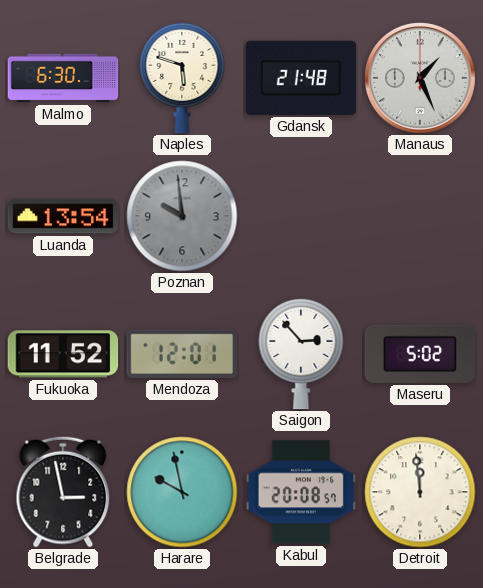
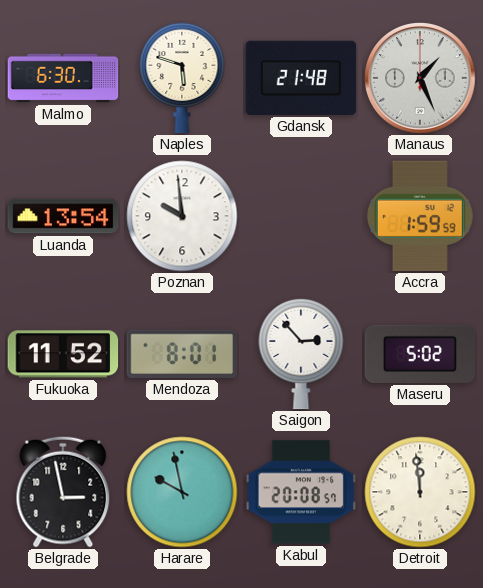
Poznan dial: grey -> white (182, 216)
Accra: none -> 1:59 (420, 216)
Mendoza: 12:01 -> 8:01 (182, 354)
